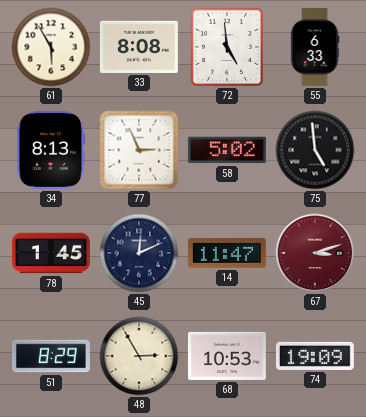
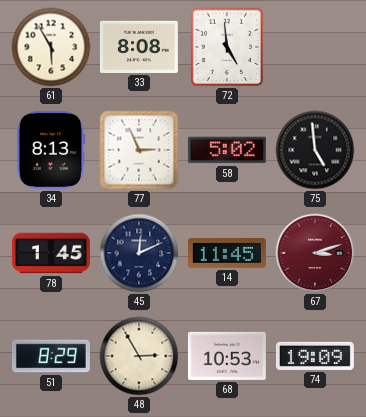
55: 6:33 -> none (315, 47)
14: 11:47 -> 11:45 (227, 253)
